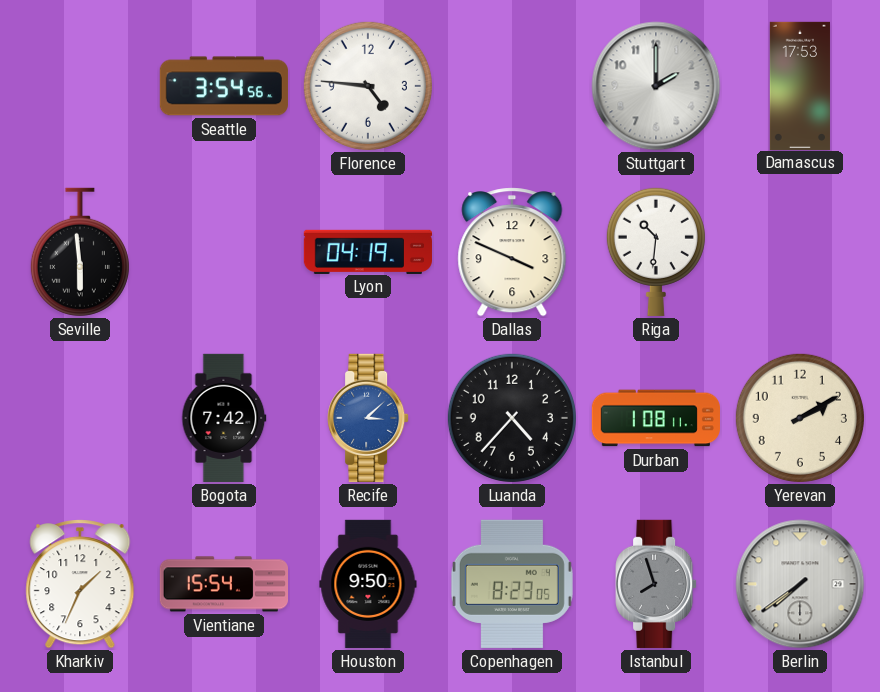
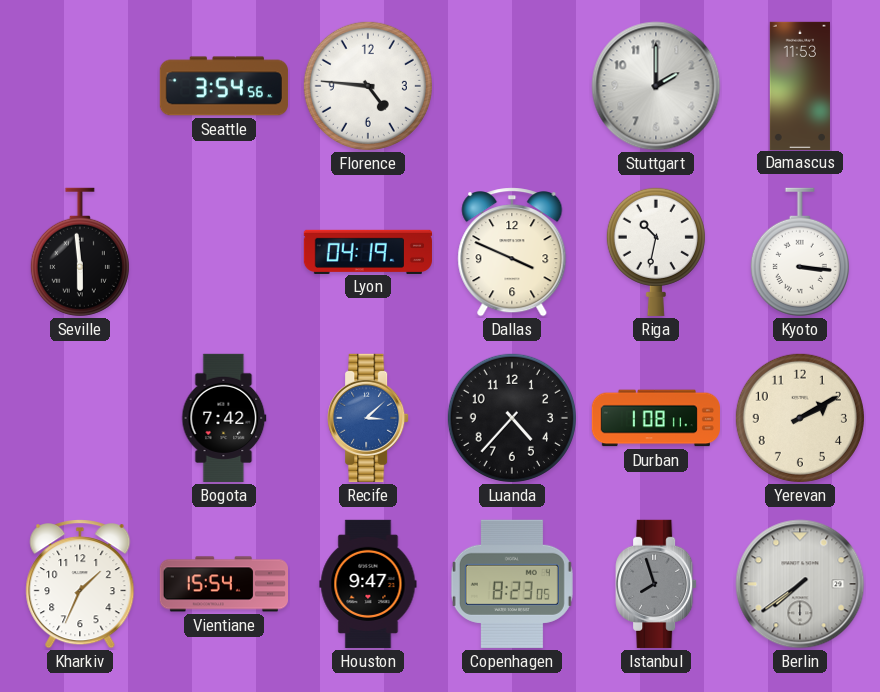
Damascus: 17:53 -> 11:53 (799, 85)
Riga: 10:31 -> 10:32 (656, 251)
Kyoto: none -> 3:16 (800, 252)
Houston: 9:50 -> 9:47 (368, 584)
